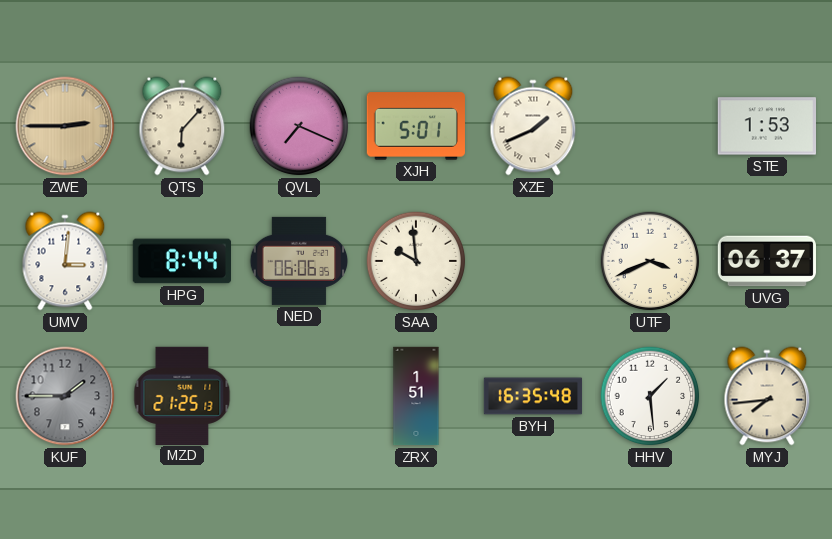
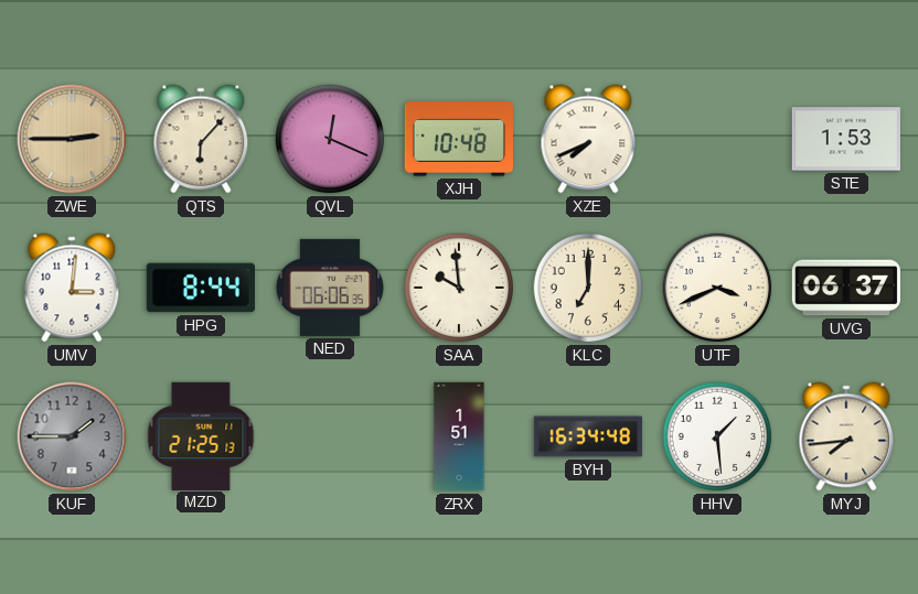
QVL: 7:19 -> 12:19 (330, 139)
XJH: 5:01 -> 10:48 (458, 139)
XZE: 1:41 -> 7:41 (588, 139)
KLC: none -> 7:00 (588, 288)
BYH: 16:35 -> 16:34 (588, 436)
